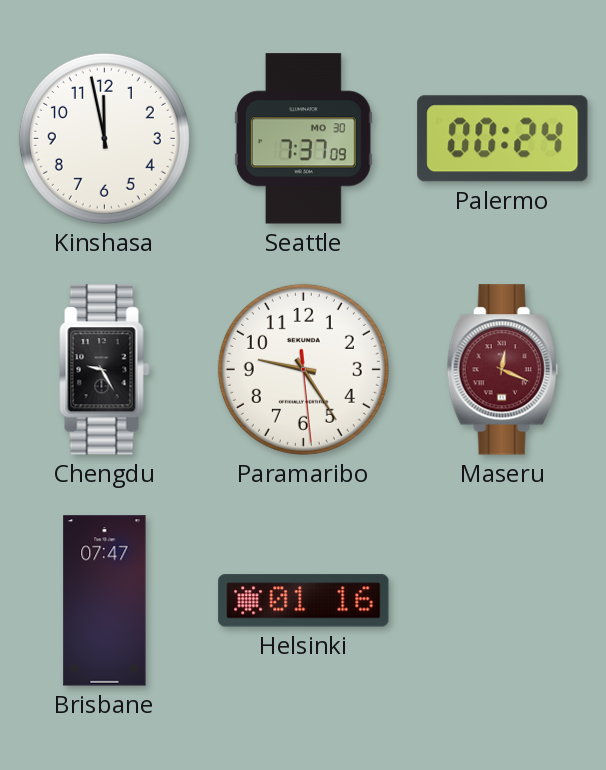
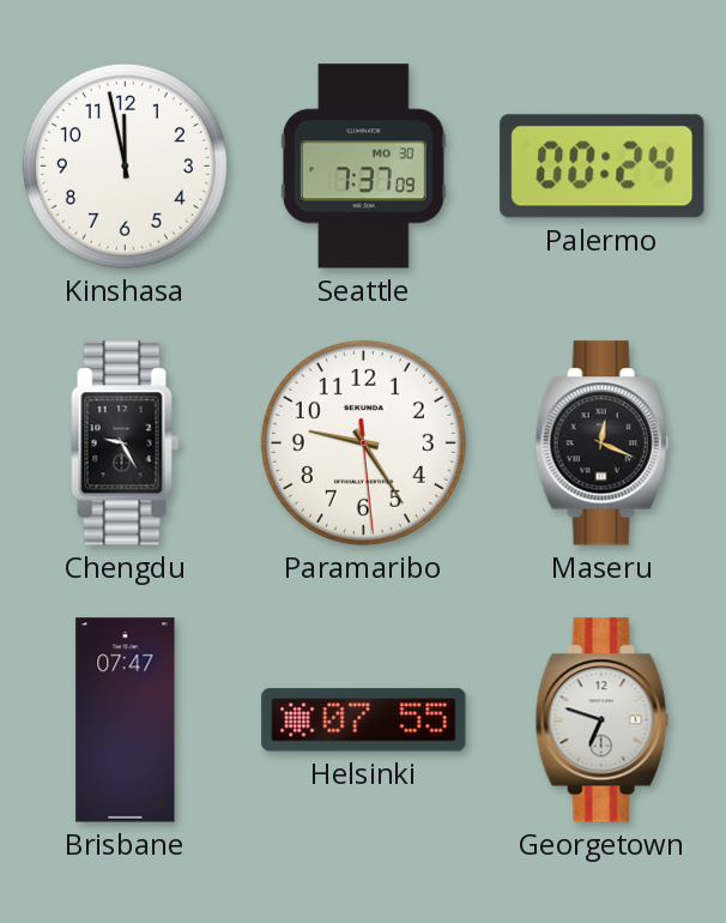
Maseru dial: burgundy -> black (601, 444)
Helsinki: 01:16 -> 07:55 (364, 720)
Georgetown: none -> 6:48 (601, 720)
